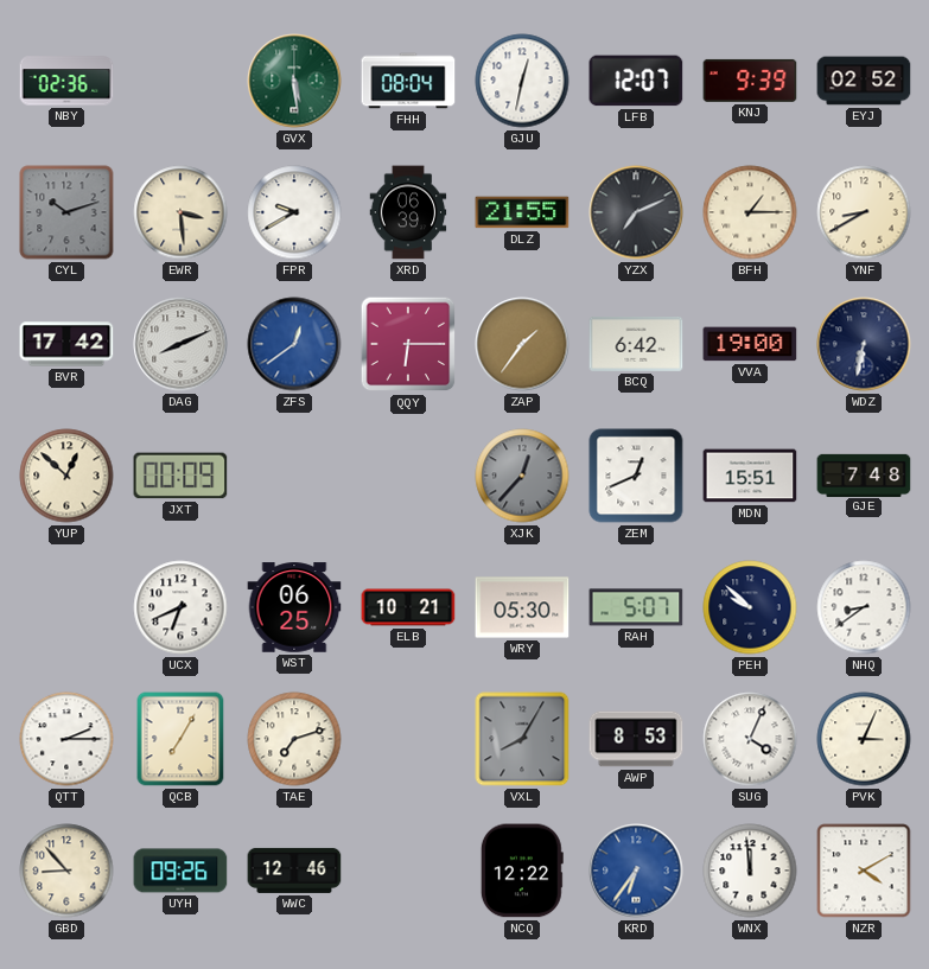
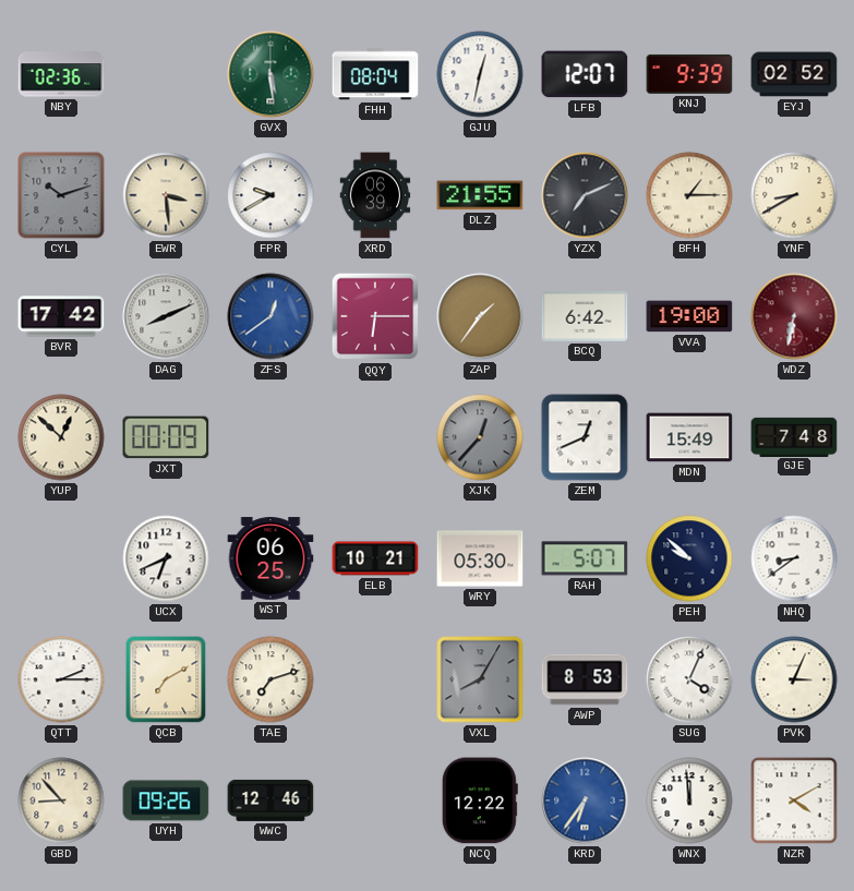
WDZ dial: navy -> burgundy (794, 316)
MDN: 15:51 -> 15:49 (689, 437)
QCB: 7:05 -> 7:10 (166, 679)
